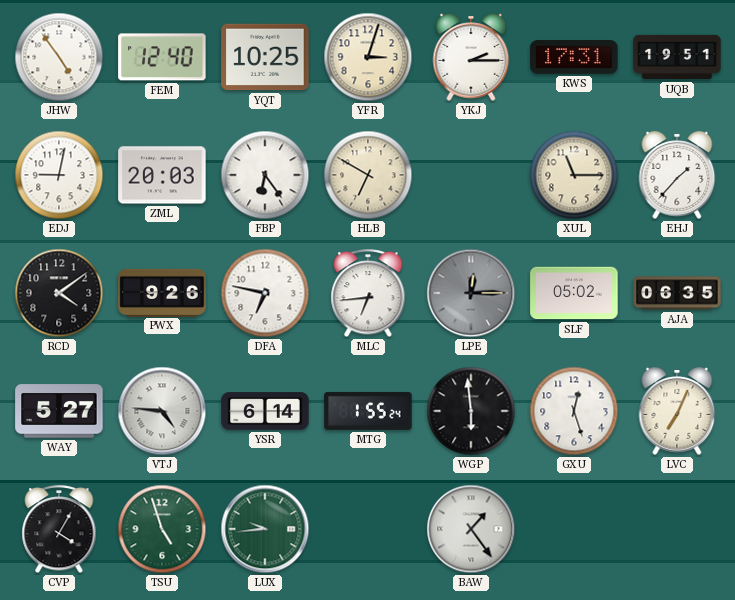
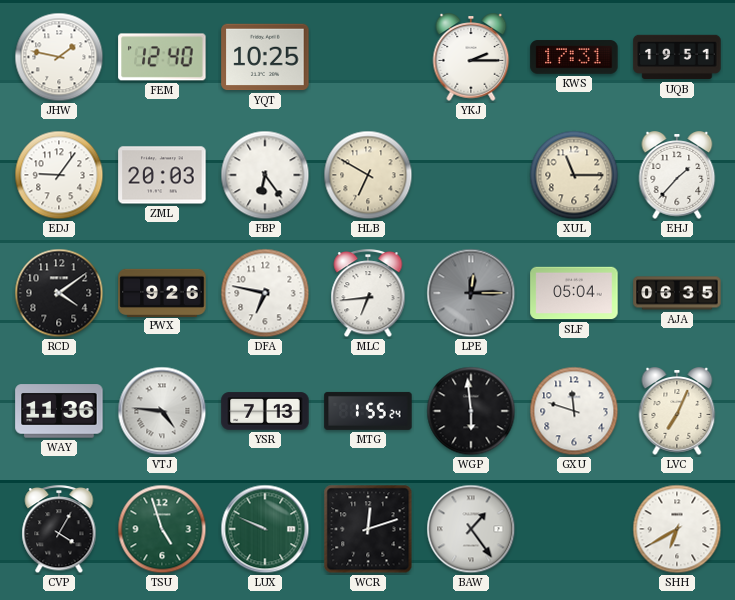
JHW: 4:54 -> 1:47 (59, 57)
YFR: 3:03 -> none (368, 57)
EDJ: 9:02 -> 9:06 (59, 175)
SLF: 05:02 -> 05:04 (574, 293)
WAY: 5:27 -> 11:36 (59, 411)
YSR: 6:14 -> 7:13 (265, 411)
GXU: 12:27 -> 11:48 (574, 411)
LUX: 9:44 -> 9:49 (265, 529)
WCR: none -> 12:12 (368, 529)
SHH: none -> 6:40 (677, 529)
